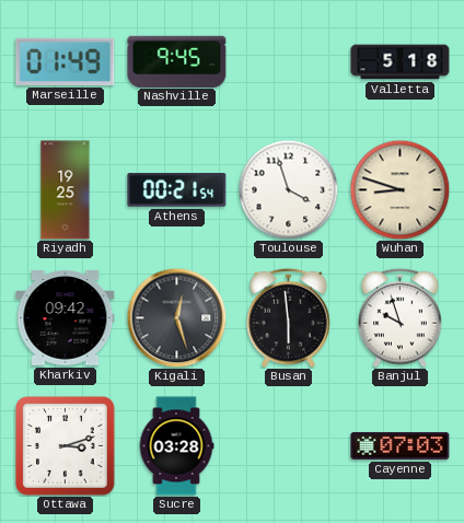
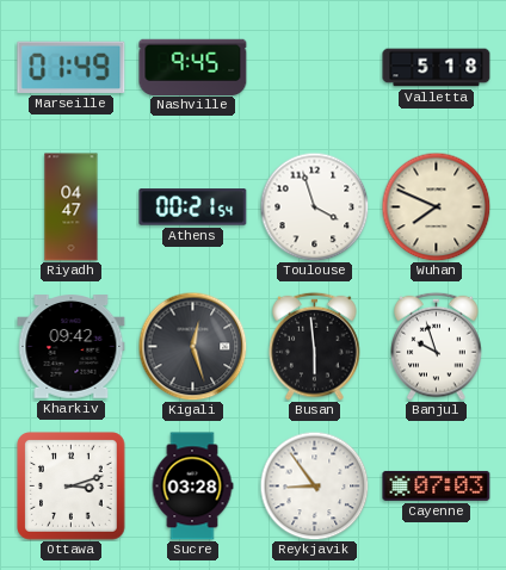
Riyadh: 19:25 -> 04:47 (72, 207)
Wuhan: 8:48 -> 7:49 (436, 206)
Reykjavik: none -> 8:54 (314, 485)
